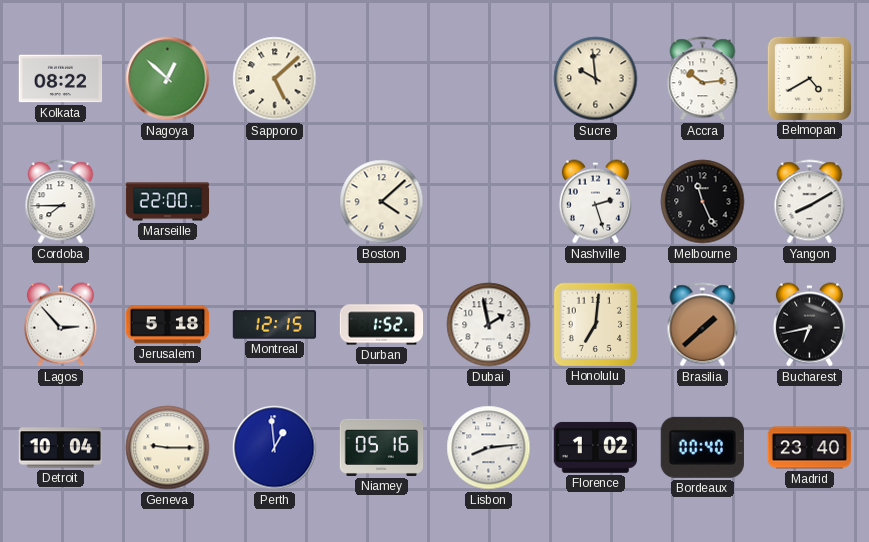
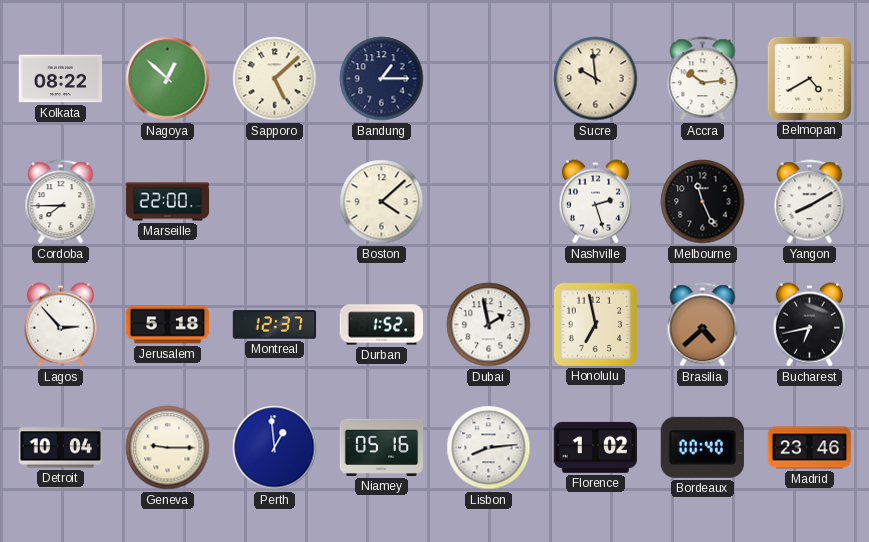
Bandung: none -> 1:15 (382, 79)
Montreal: 12:15 -> 12:37 (275, 325)
Honolulu: 7:01 -> 6:58 (595, 324)
Brasilia: 1:38 -> 4:38 (703, 325)
Madrid: 23:40 -> 23:46 (810, 448)
